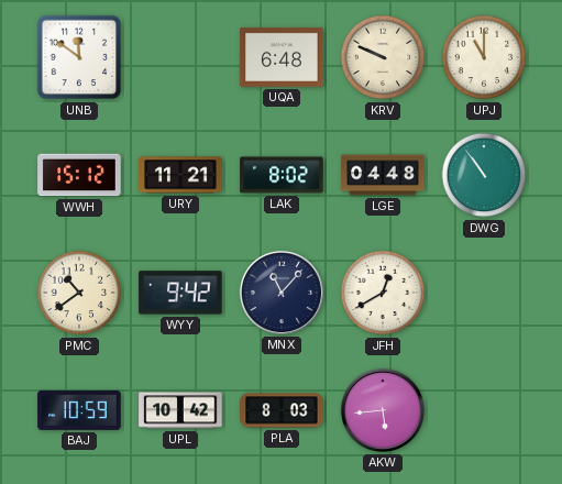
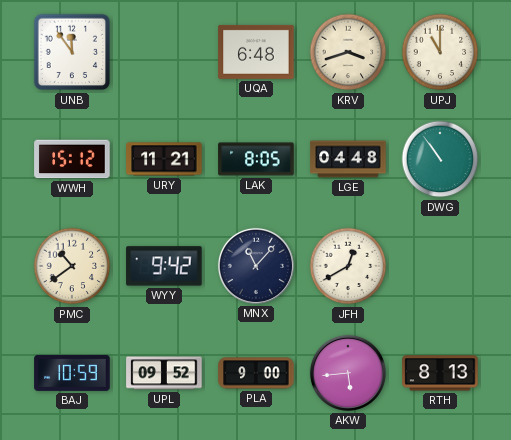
UNB: 11:51 -> 11:54 (72, 52)
KRV: 9:49 -> 3:42 (348, 52)
LAK: 8:02 -> 8:05 (256, 159)
UPL: 10:42 -> 09:52 (164, 373)
PLA: 8:03 -> 9:00 (256, 373)
RTH: none -> 8:13 (440, 373)
